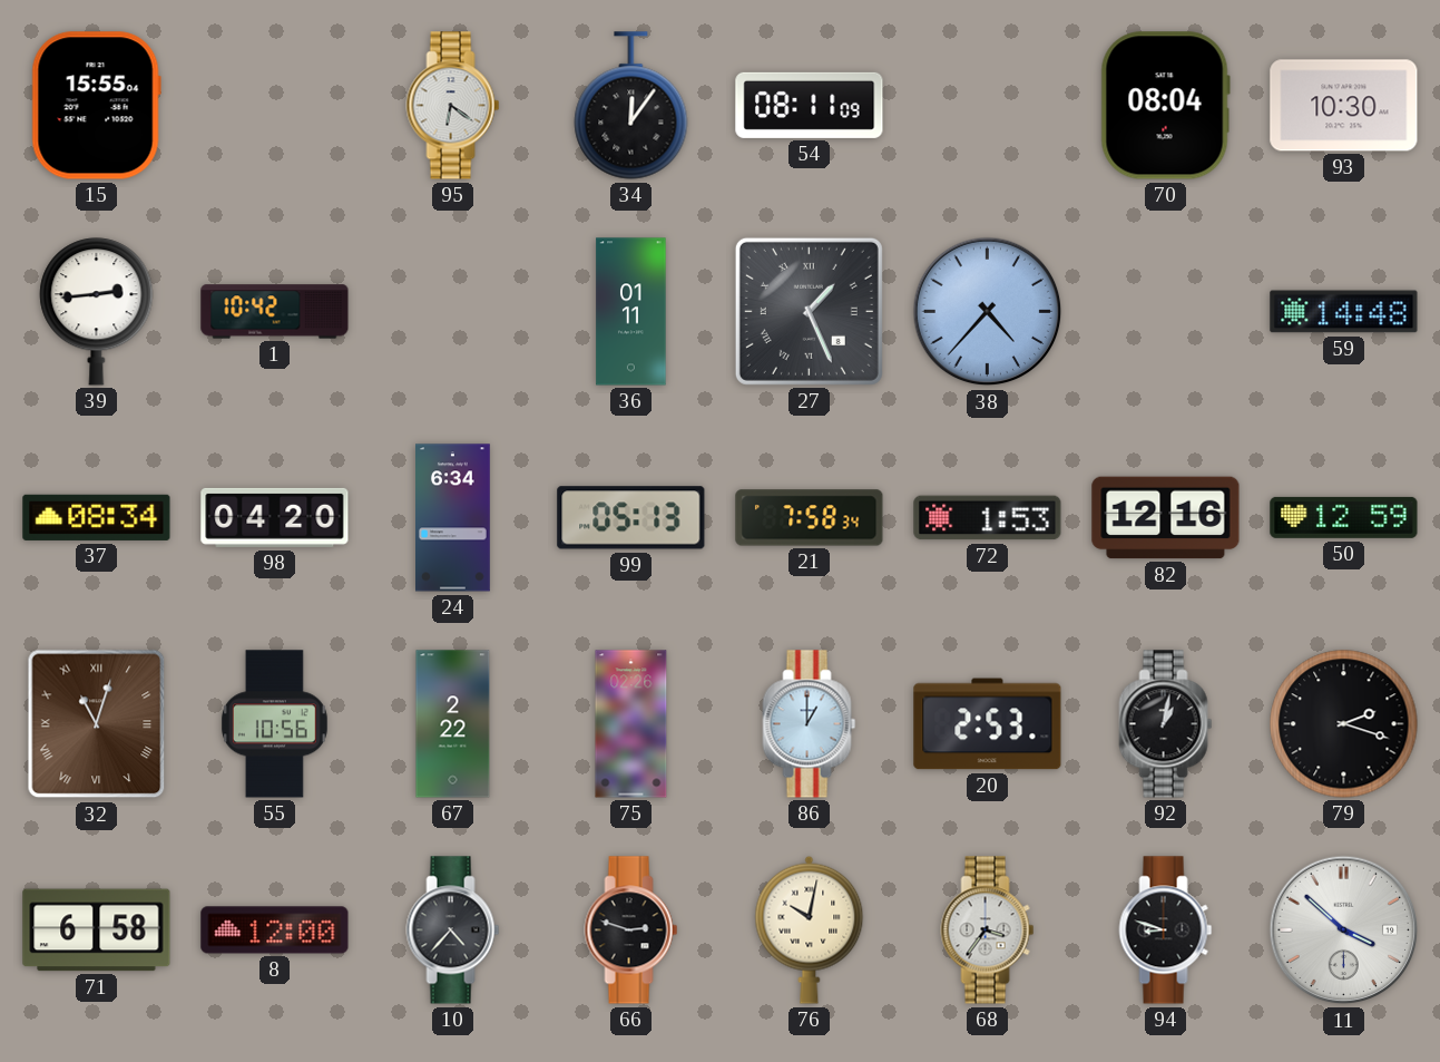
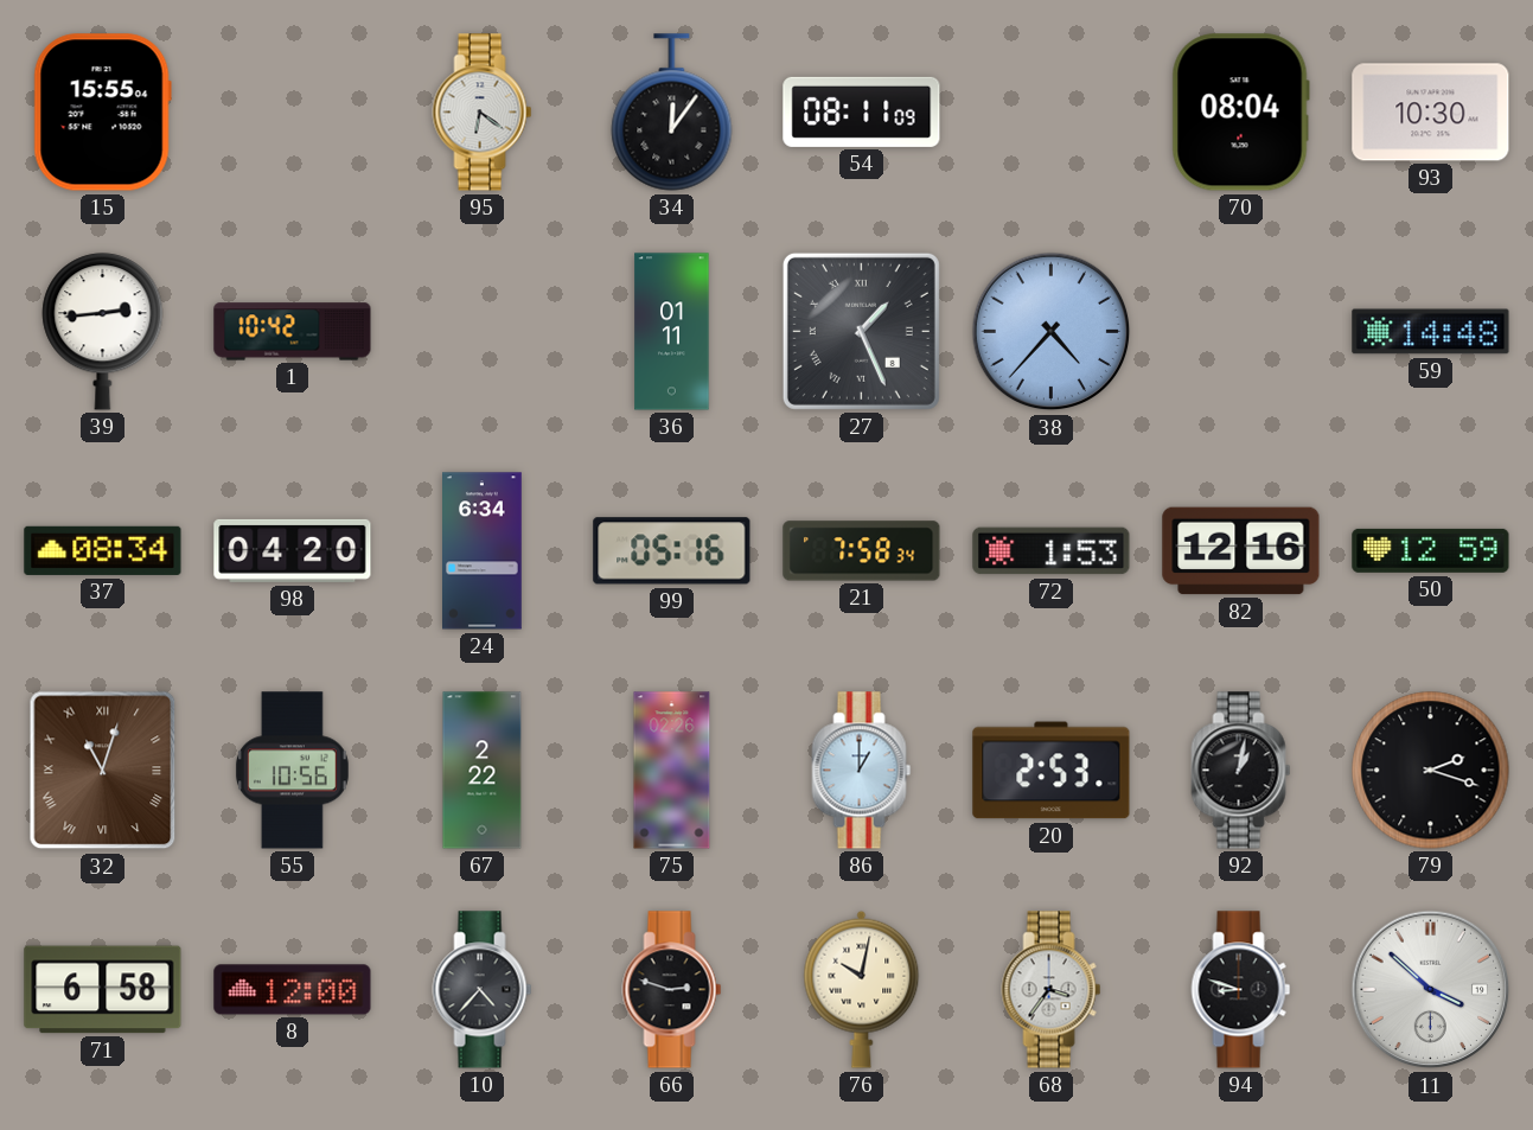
99: 05:13 -> 05:16 (672, 551)
